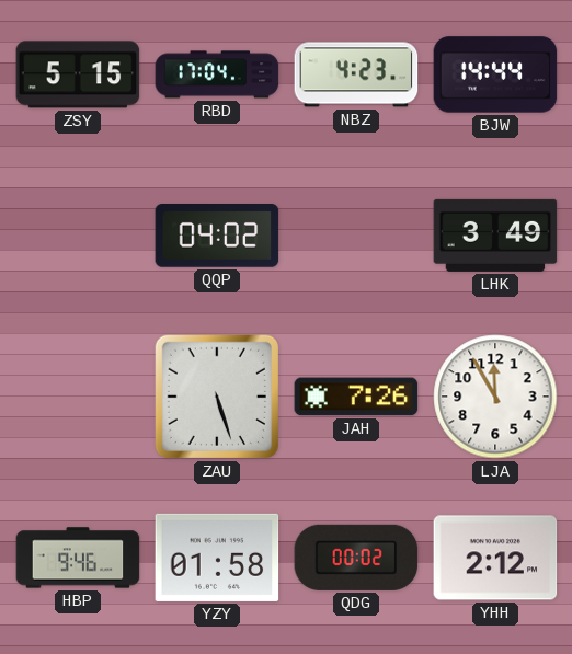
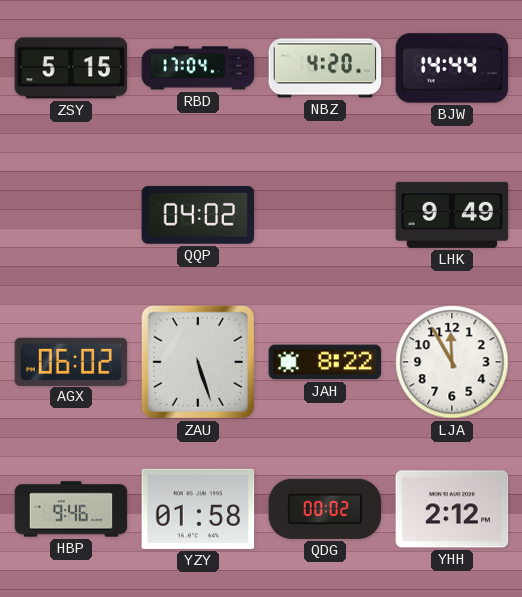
NBZ: 4:23 -> 4:20 (325, 68)
LHK: 3:49 -> 9:49 (452, 215)
AGX: none -> 06:02 (71, 361)
JAH: 7:26 -> 8:22 (325, 362)
